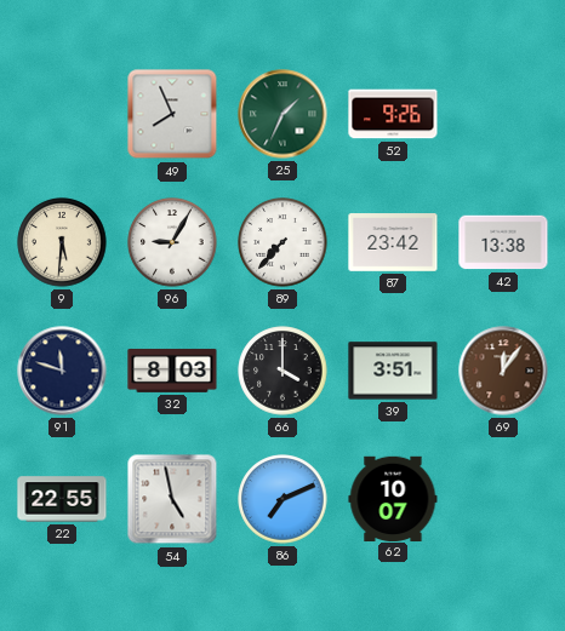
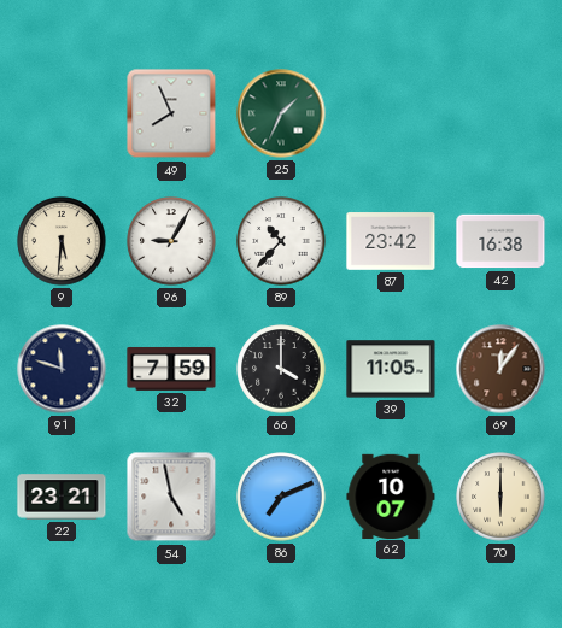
52: 9:26 -> none (393, 114)
89: 7:37 -> 10:37 (281, 241)
42: 13:38 -> 16:38 (500, 241)
32: 8:03 -> 7:59 (171, 369)
39: 3:51 -> 11:05 (391, 369)
22: 22:55 -> 23:21 (62, 497)
70: none -> 6:00 (500, 497)
